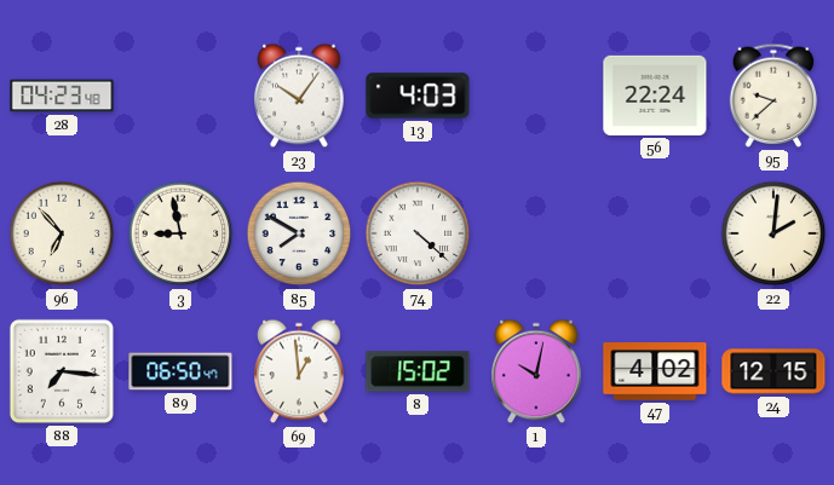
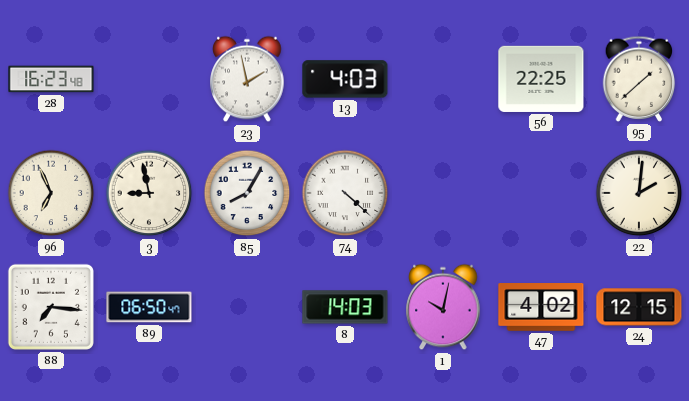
28: 04:23 -> 16:23 (51, 79)
23: 10:06 -> 1:58 (247, 79)
56: 22:24 -> 22:25 (541, 79)
95: 9:38 -> 1:38 (639, 79)
96: 6:53 -> 6:56 (51, 193)
85: 7:50 -> 8:05 (247, 193)
69: 12:59 -> none (299, 371)
8: 15:02 -> 14:03 (345, 307)
